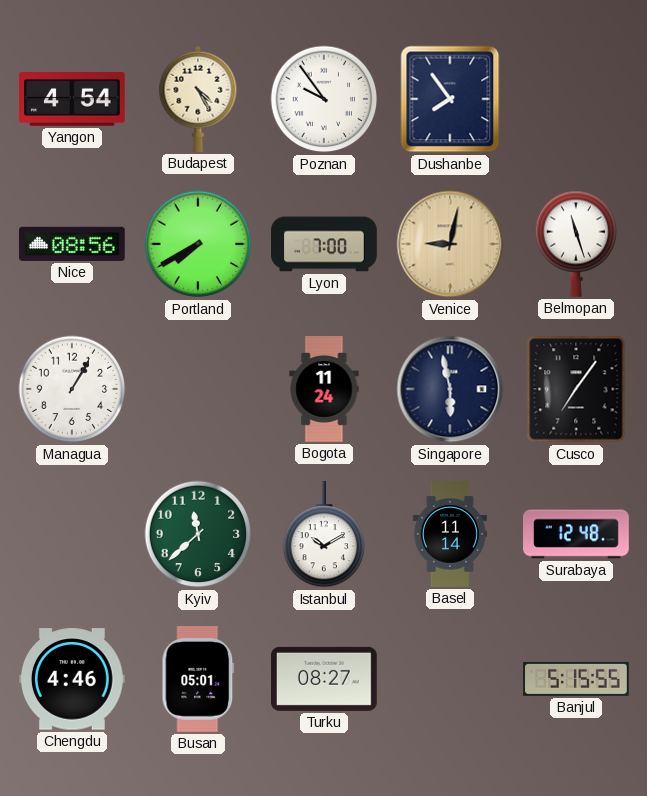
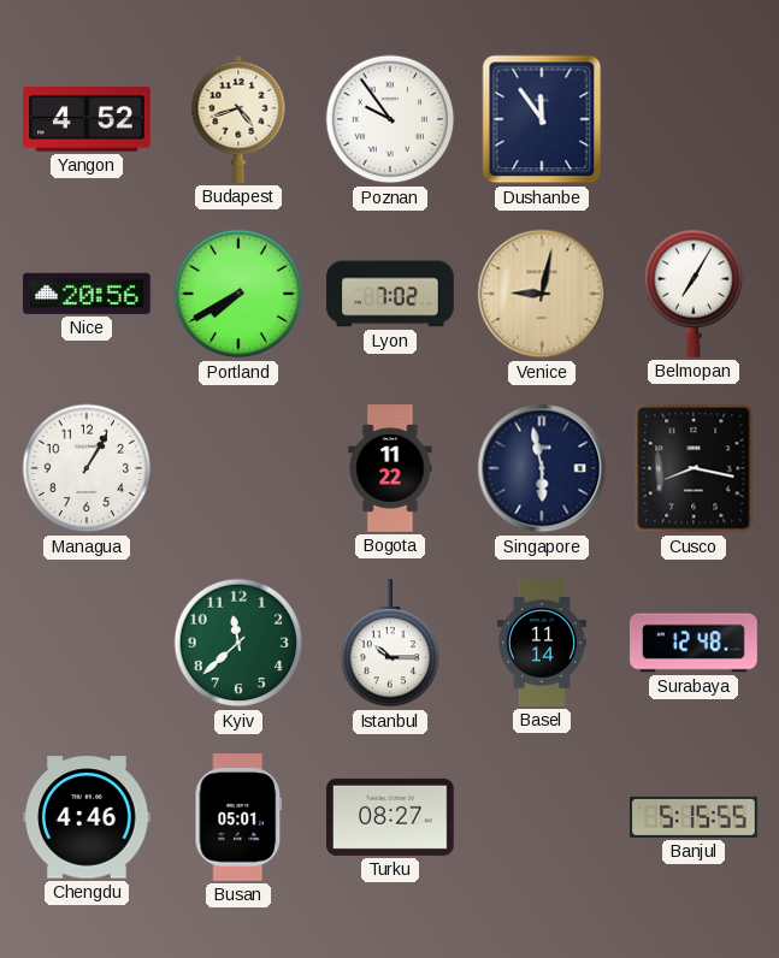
Yangon: 4:54 -> 4:52 (88, 120)
Budapest: 4:25 -> 4:42 (238, 119)
Dushanbe: 7:54 -> 11:54 (542, 119)
Nice: 08:56 -> 20:56 (88, 294)
Lyon: 7:00 -> 7:02 (390, 294)
Belmopan: 11:27 -> 7:05 (694, 294)
Bogota: 11:24 -> 11:22 (390, 468)
Cusco: 7:06 -> 8:17 (694, 468)
Istanbul: 10:10 -> 10:15 (390, 644)
